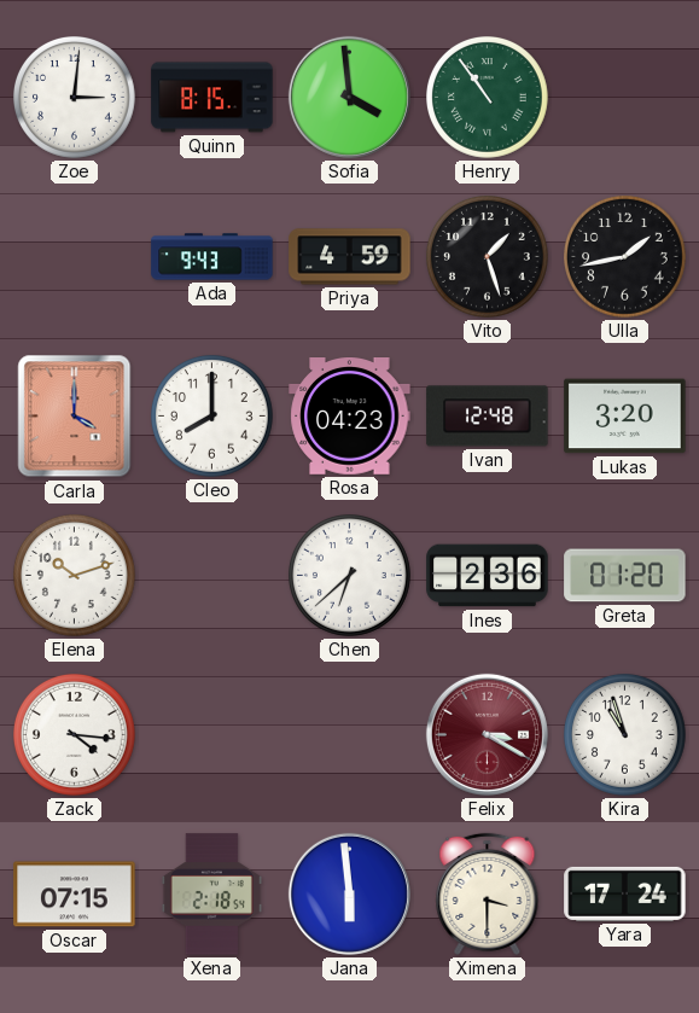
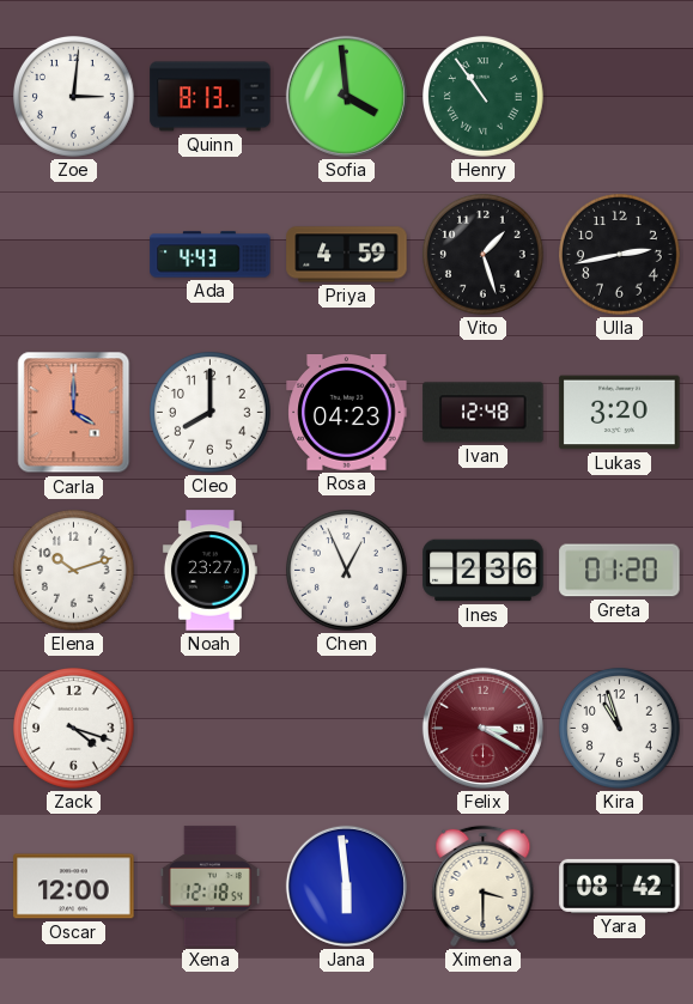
Quinn: 8:15 -> 8:13 (211, 97)
Ada: 9:43 -> 4:43 (211, 255)
Ulla: 1:43 -> 2:43 (620, 255)
Noah: none -> 23:27 (209, 571)
Chen: 6:38 -> 12:56 (347, 571)
Zack: 4:16 -> 4:18 (74, 729)
Oscar: 07:15 -> 12:00 (74, 887)
Xena: 2:18 -> 12:18 (209, 887)
Yara: 17:24 -> 08:42 (620, 886)
